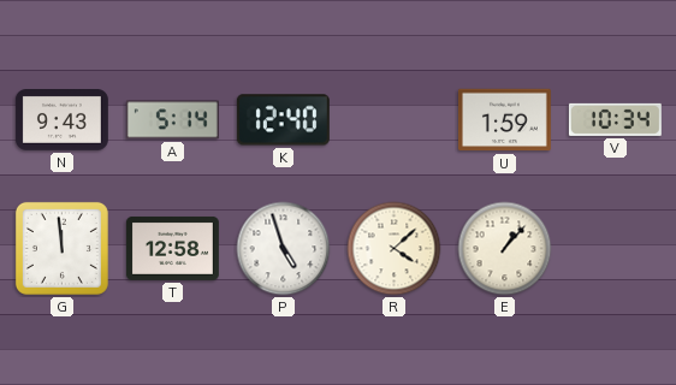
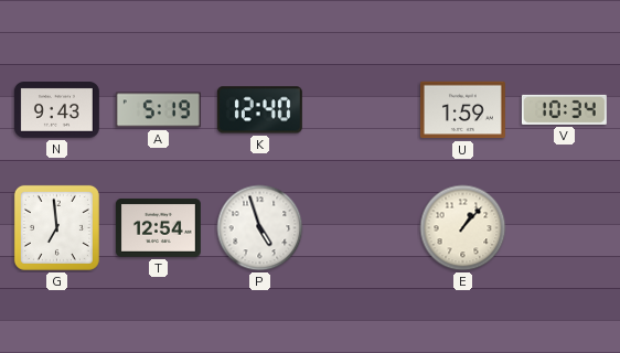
A: 5:14 -> 5:19 (158, 110)
G: 11:59 -> 6:59 (56, 227)
T: 12:58 -> 12:54 (158, 227)
R: 4:08 -> none (395, 249)
